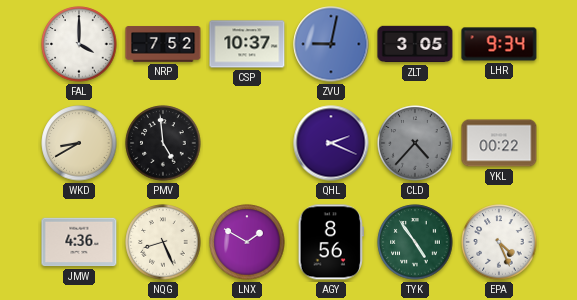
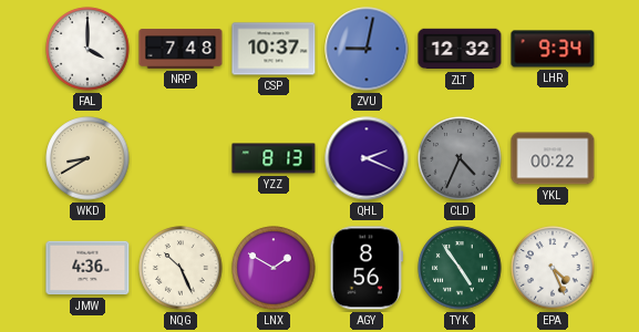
NRP: 7:52 -> 7:48 (181, 49)
ZLT: 3:05 -> 12:32 (460, 49)
PMV: 4:59 -> none (163, 143)
YZZ: none -> 8:13 (274, 158)
CLD: 4:37 -> 4:34 (460, 158)
NQG: 8:26 -> 10:26 (181, 268)
